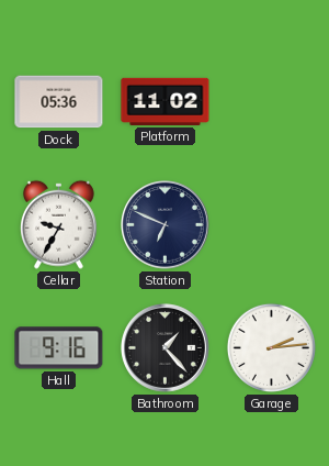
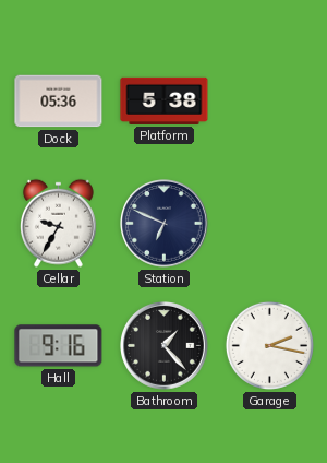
Platform: 11:02 -> 5:38 (165, 100)
Garage: 2:14 -> 2:17 (269, 345)
